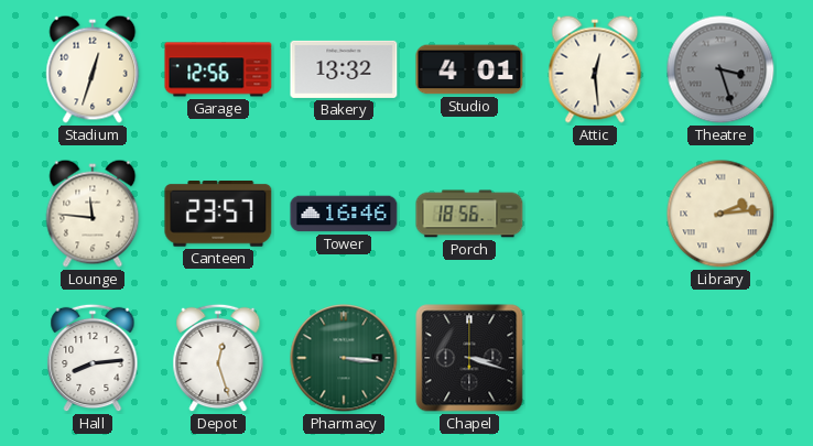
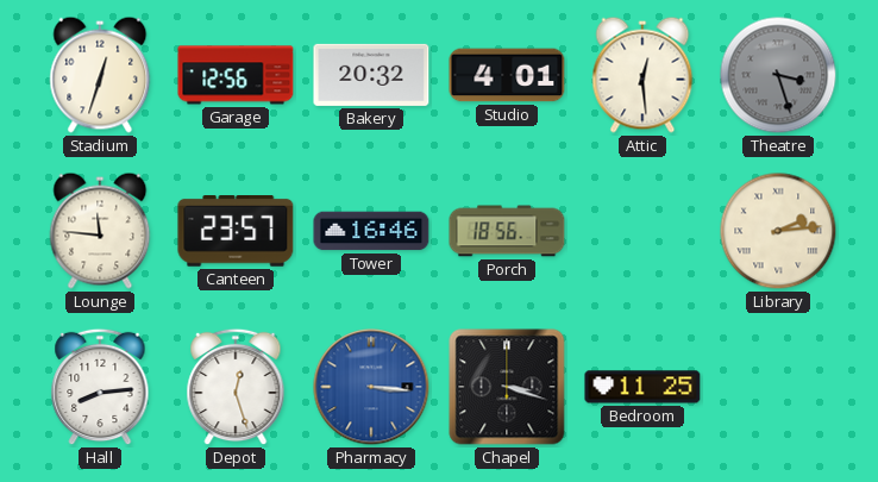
Bakery: 13:32 -> 20:32 (371, 75)
Pharmacy dial: green -> blue (371, 387)
Bedroom: none -> 11:25 (642, 387)
